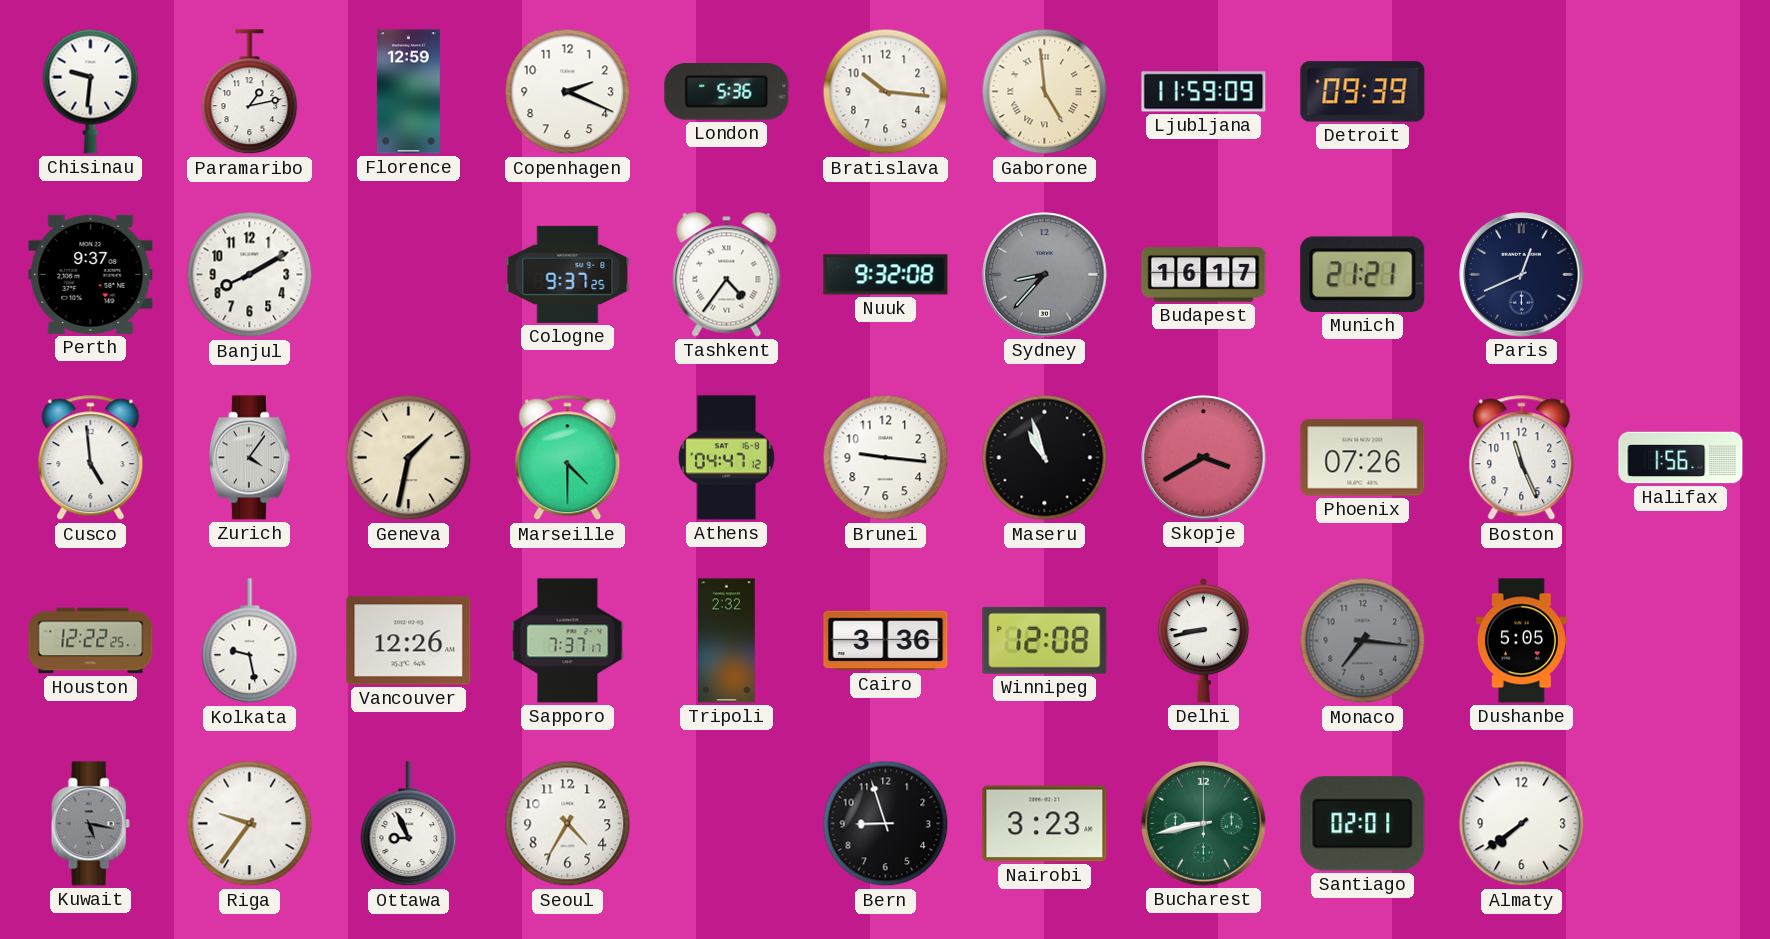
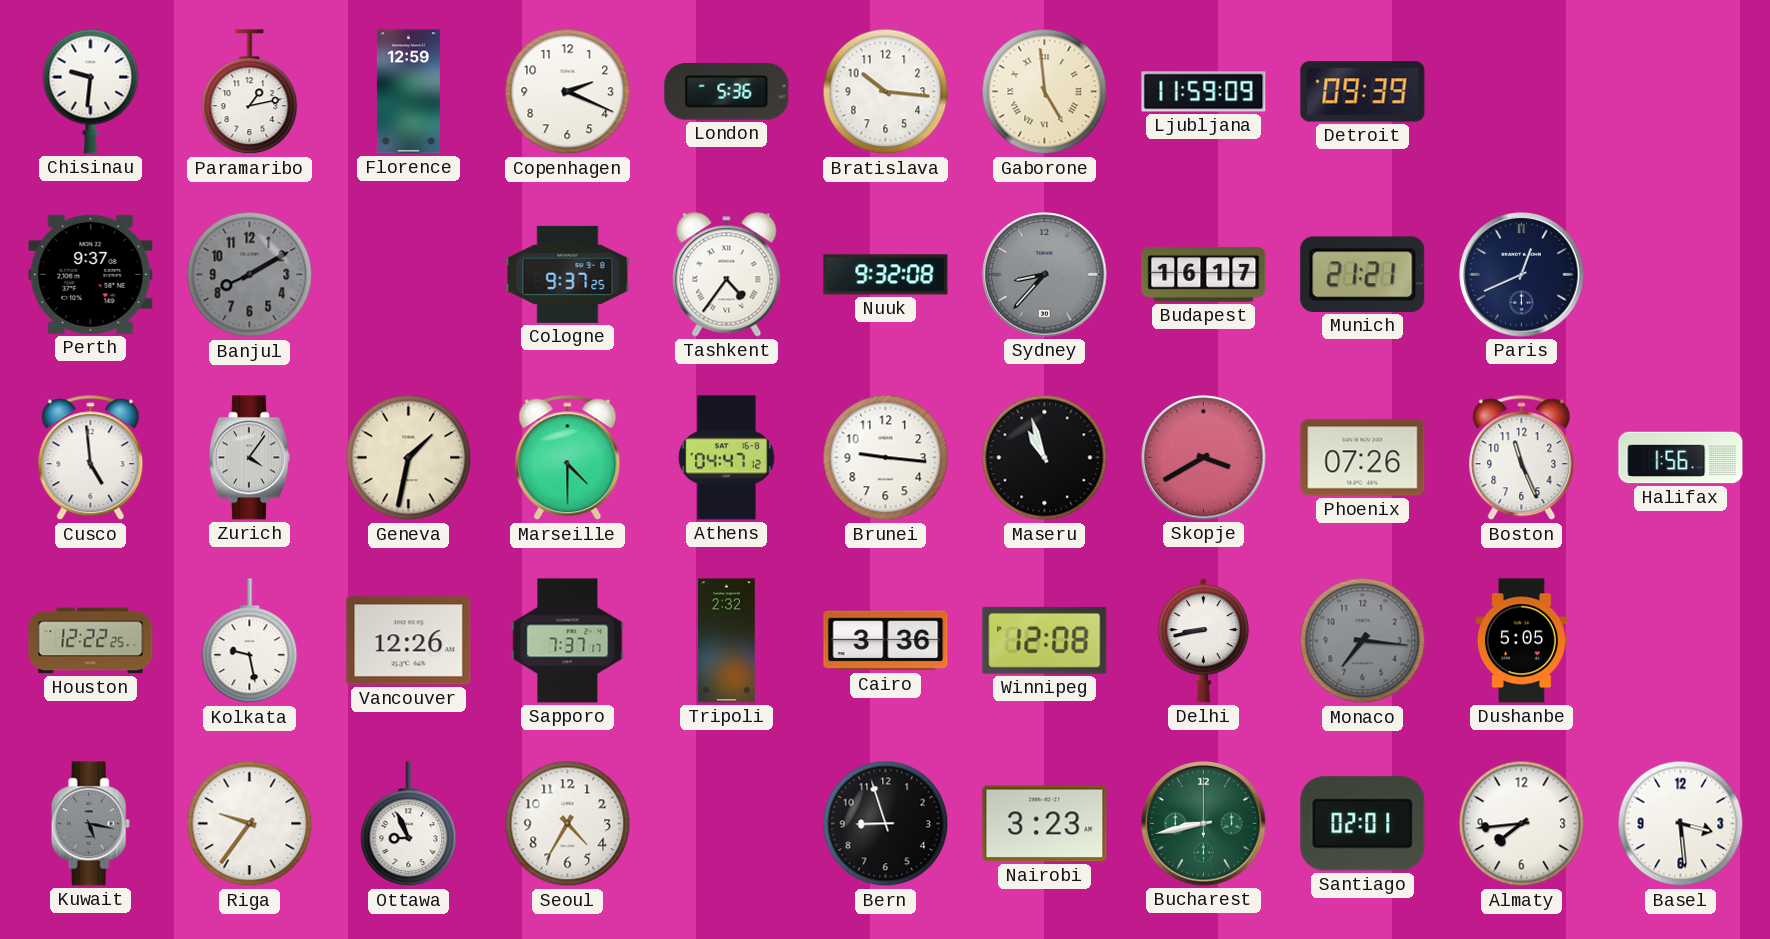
Banjul dial: white -> grey (250, 275)
Almaty: 7:39 -> 7:44 (1522, 824)
Basel: none -> 3:29 (1681, 824)
